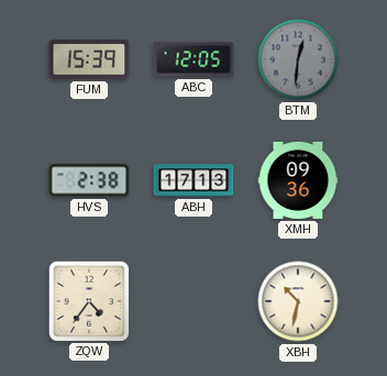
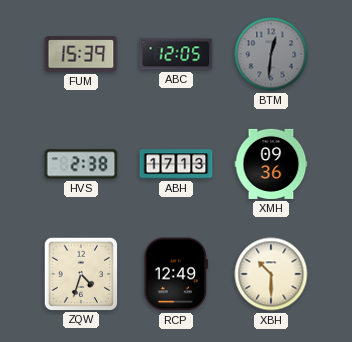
ZQW: 4:36 -> 4:33 (80, 273)
RCP: none -> 12:49 (176, 274)
XBH: 10:32 -> 10:30 (271, 274)
